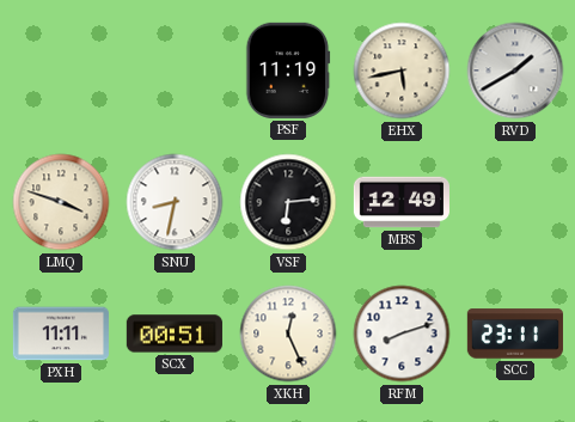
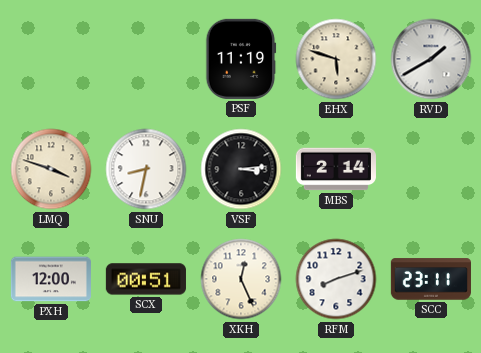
EHX: 5:43 -> 5:48 (336, 59)
VSF: 6:14 -> 3:14 (241, 169)
MBS: 12:49 -> 2:14 (336, 169)
PXH: 11:11 -> 12:00 (51, 279)
